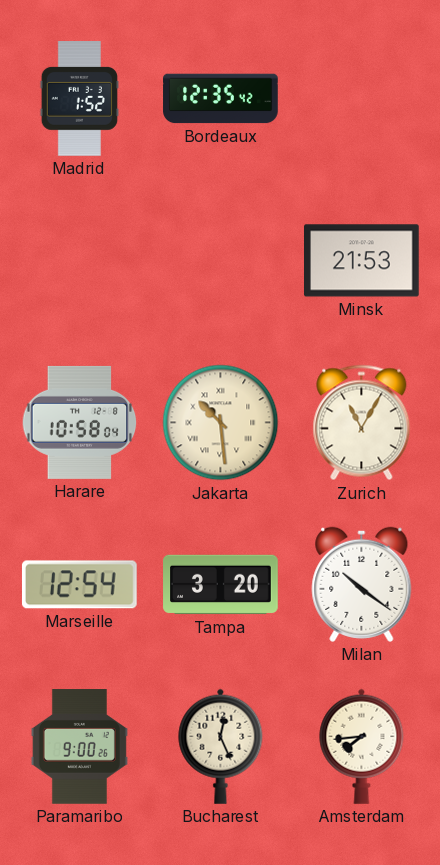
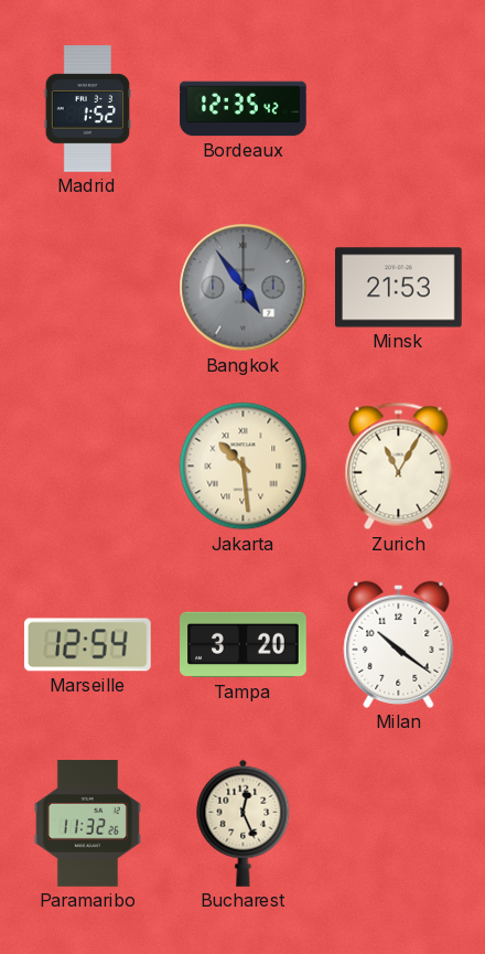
Bangkok: none -> 4:54 (244, 288)
Harare: 10:58 -> none (80, 422)
Paramaribo: 9:00 -> 11:32 (87, 824)
Amsterdam: 7:44 -> none (362, 746)
